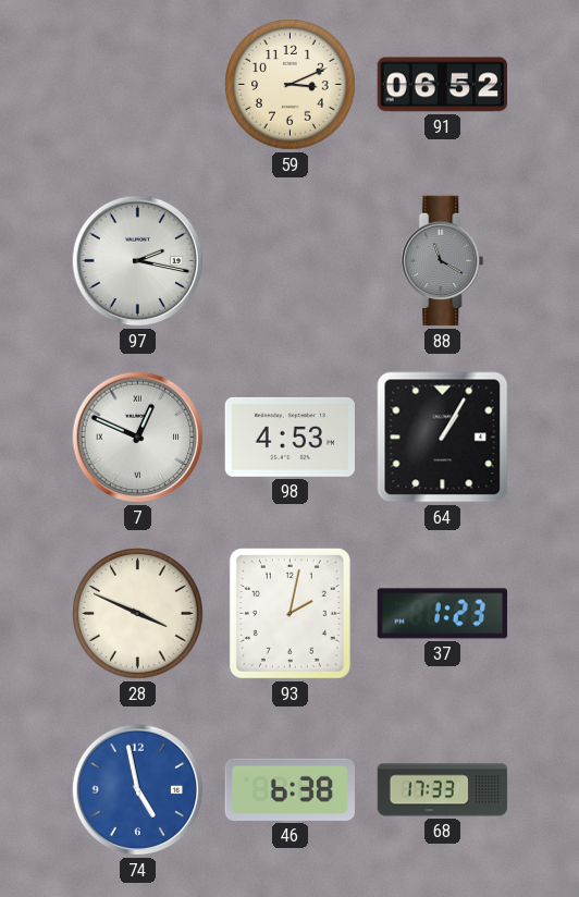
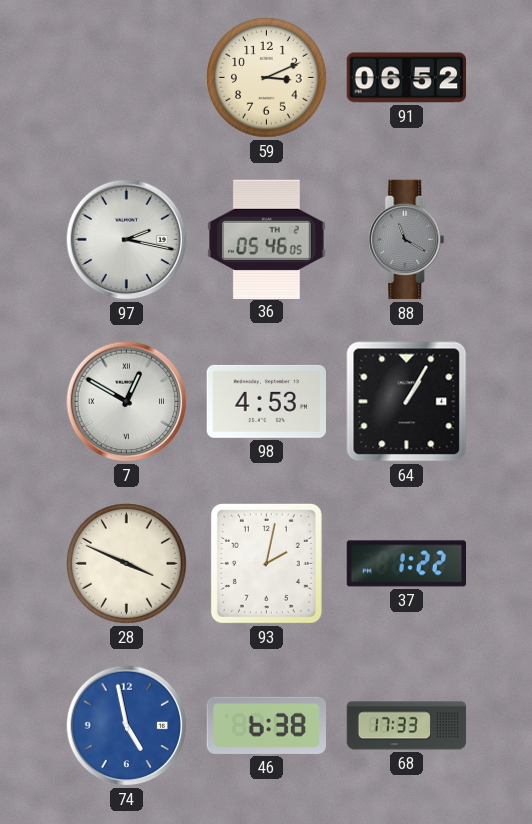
36: none -> 05:46 (267, 239)
7: 12:49 -> 12:50 (127, 402)
37: 1:23 -> 1:22 (407, 564)
